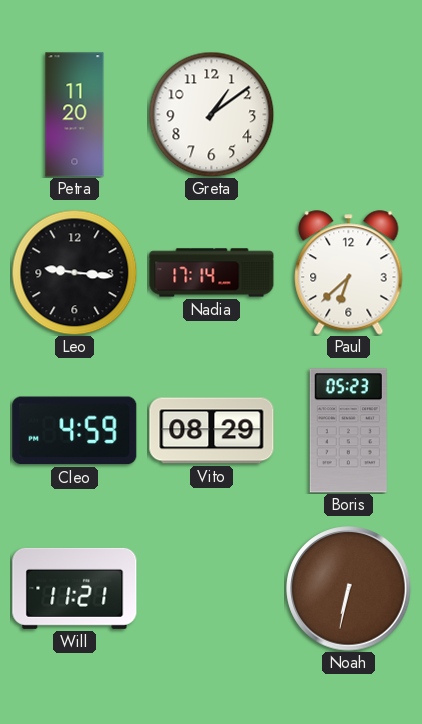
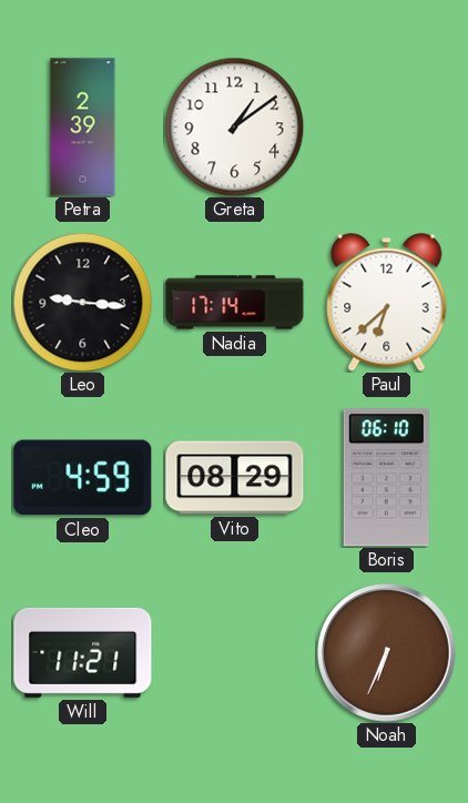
Petra: 11:20 -> 2:39 (83, 128)
Boris: 05:23 -> 06:10 (386, 478)
Noah: 6:32 -> 6:34 (387, 653)
